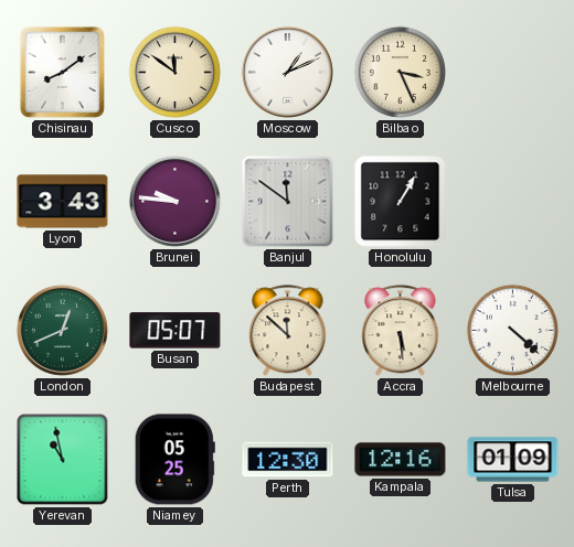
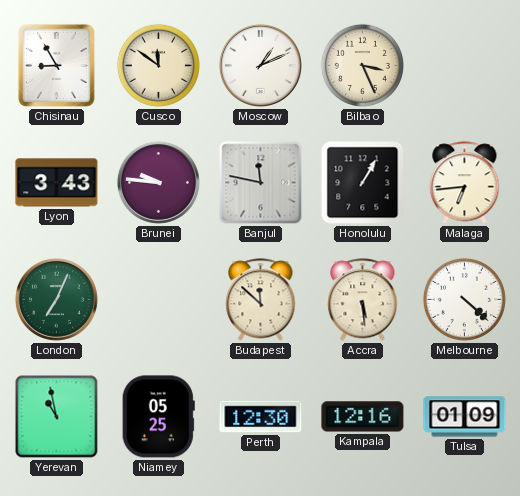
Chisinau: 8:09 -> 8:55 (56, 65)
Banjul: 11:51 -> 11:47 (261, 183)
Malaga: none -> 6:44 (465, 183)
London: 12:41 -> 7:04 (56, 299)
Busan: 05:07 -> none (176, 331)
